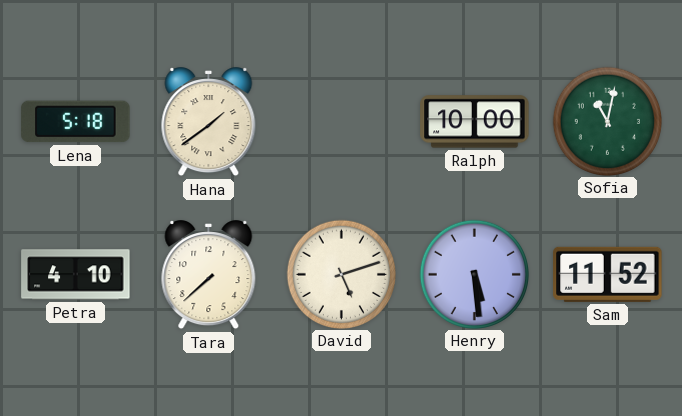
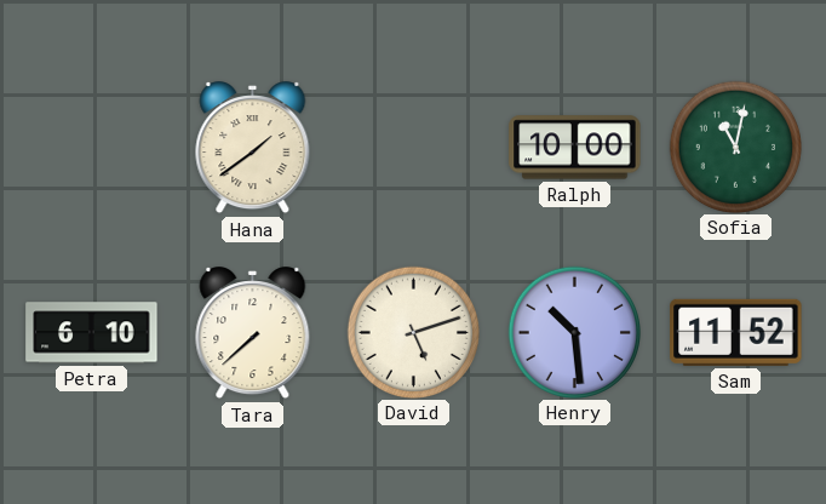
Lena: 5:18 -> none (76, 122)
Petra: 4:10 -> 6:10 (92, 333)
Henry: 5:29 -> 10:29 (574, 332)
